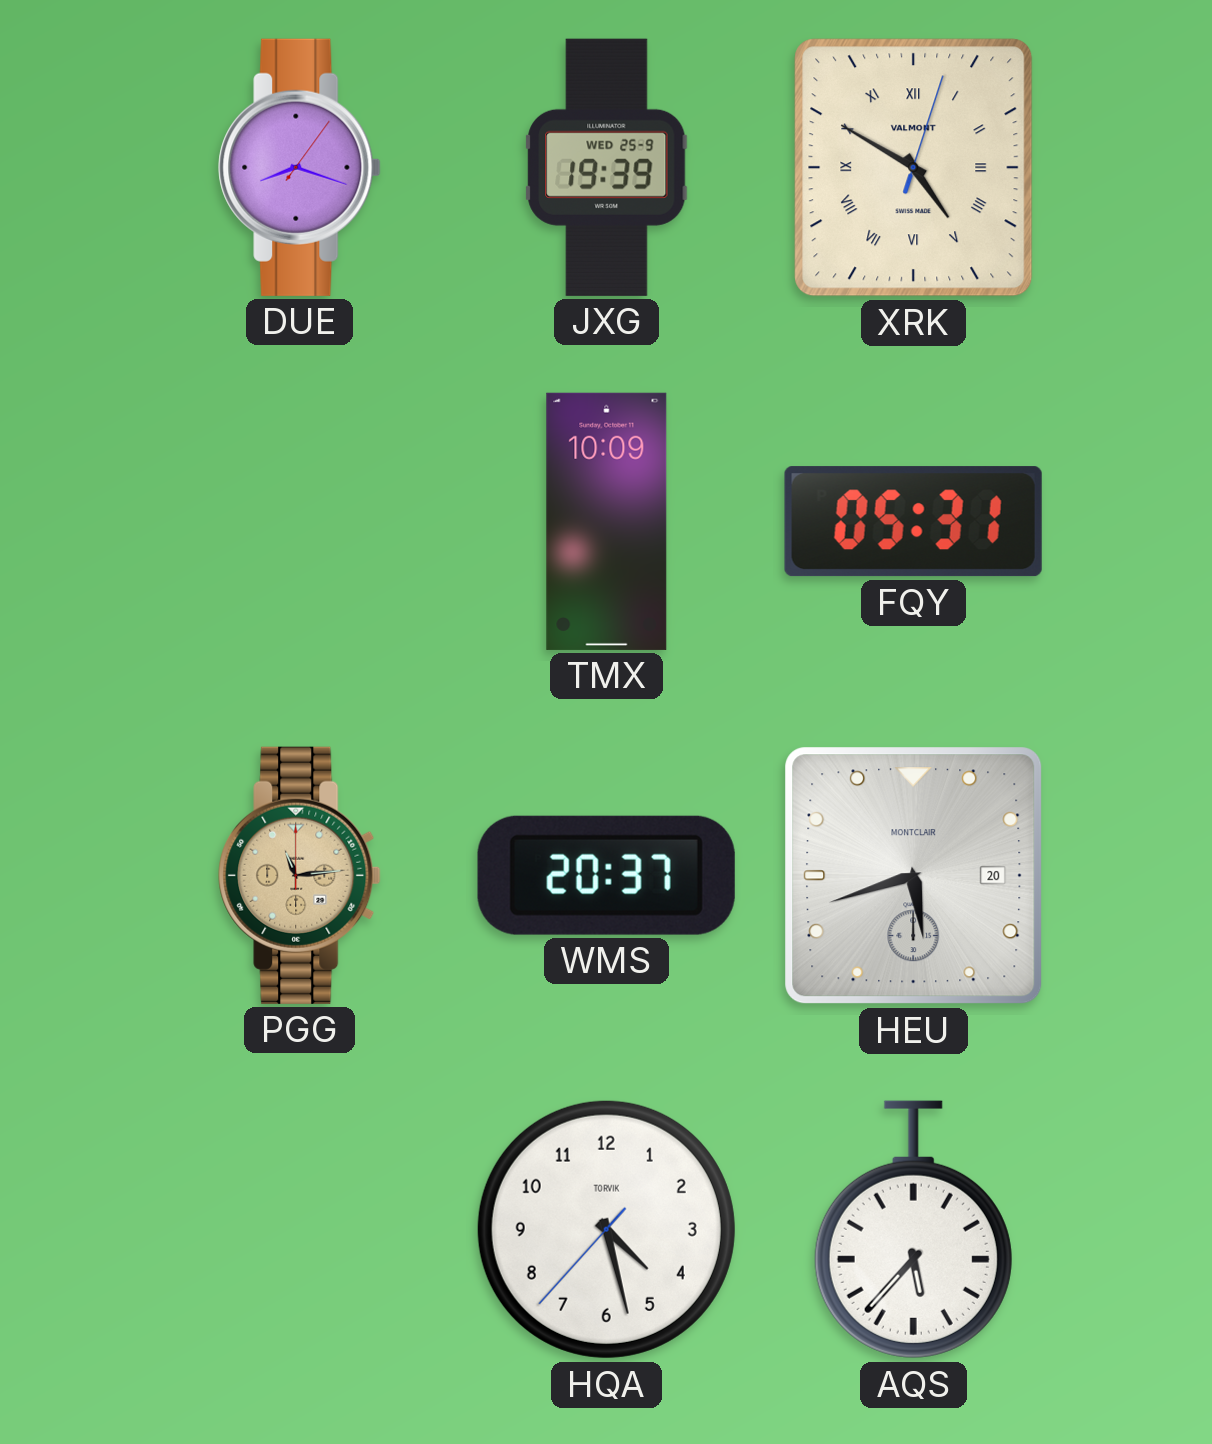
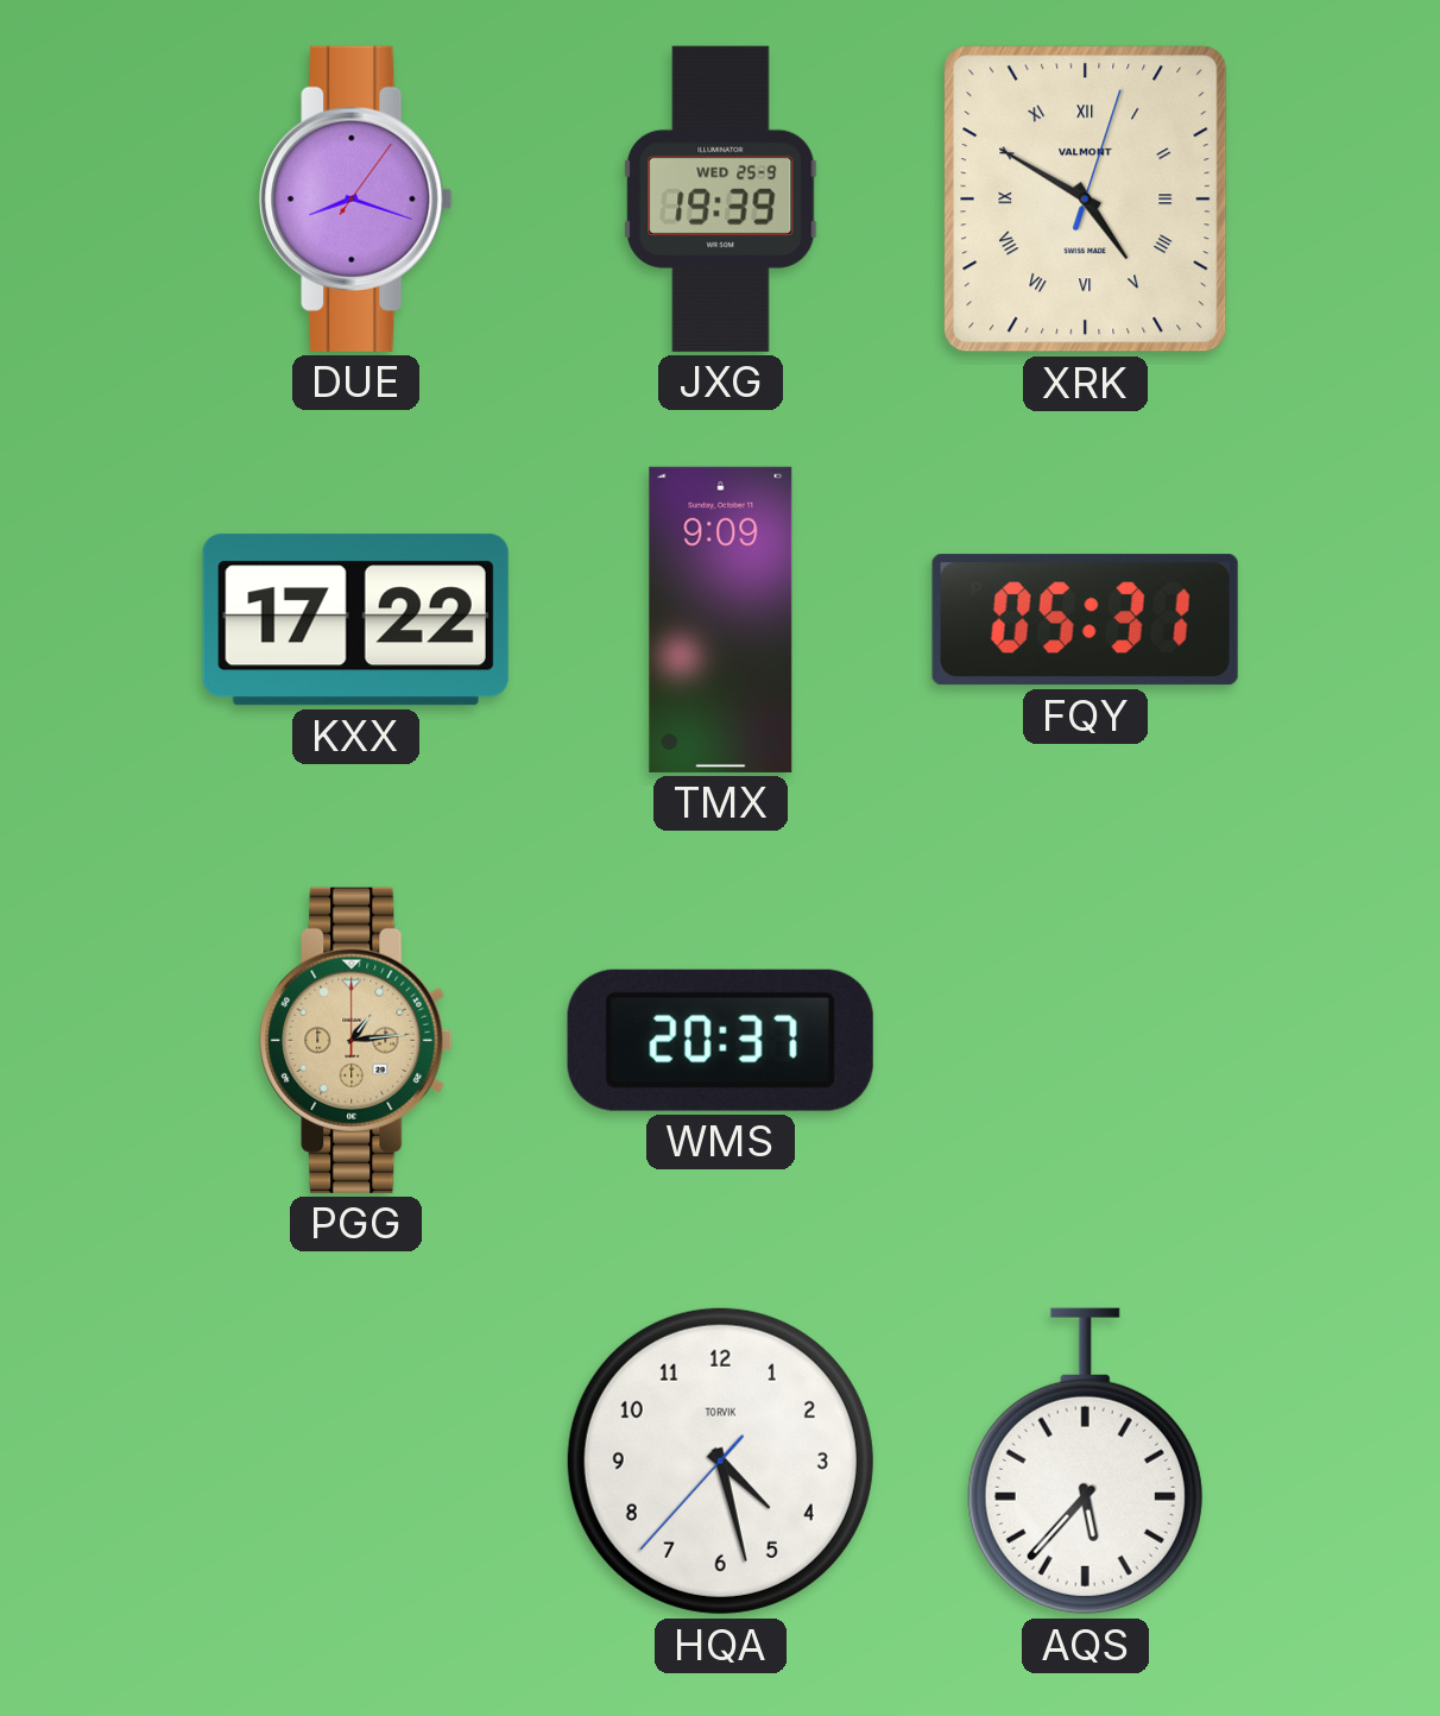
KXX: none -> 17:22 (355, 620)
TMX: 10:09 -> 9:09 (721, 619)
PGG: 11:14 -> 1:14 (356, 1040)
HEU: 5:42 -> none (914, 876)
